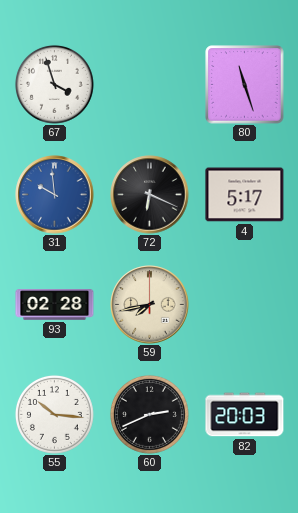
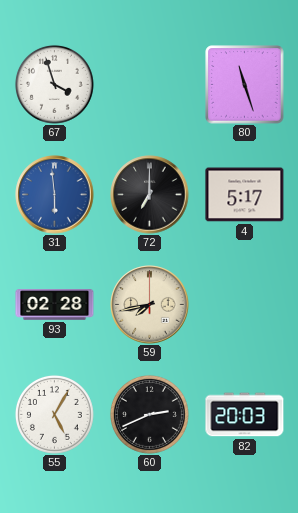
31: 9:59 -> 5:59 (55, 195)
72: 6:19 -> 7:00 (150, 195)
55: 10:16 -> 5:05 (55, 415)
